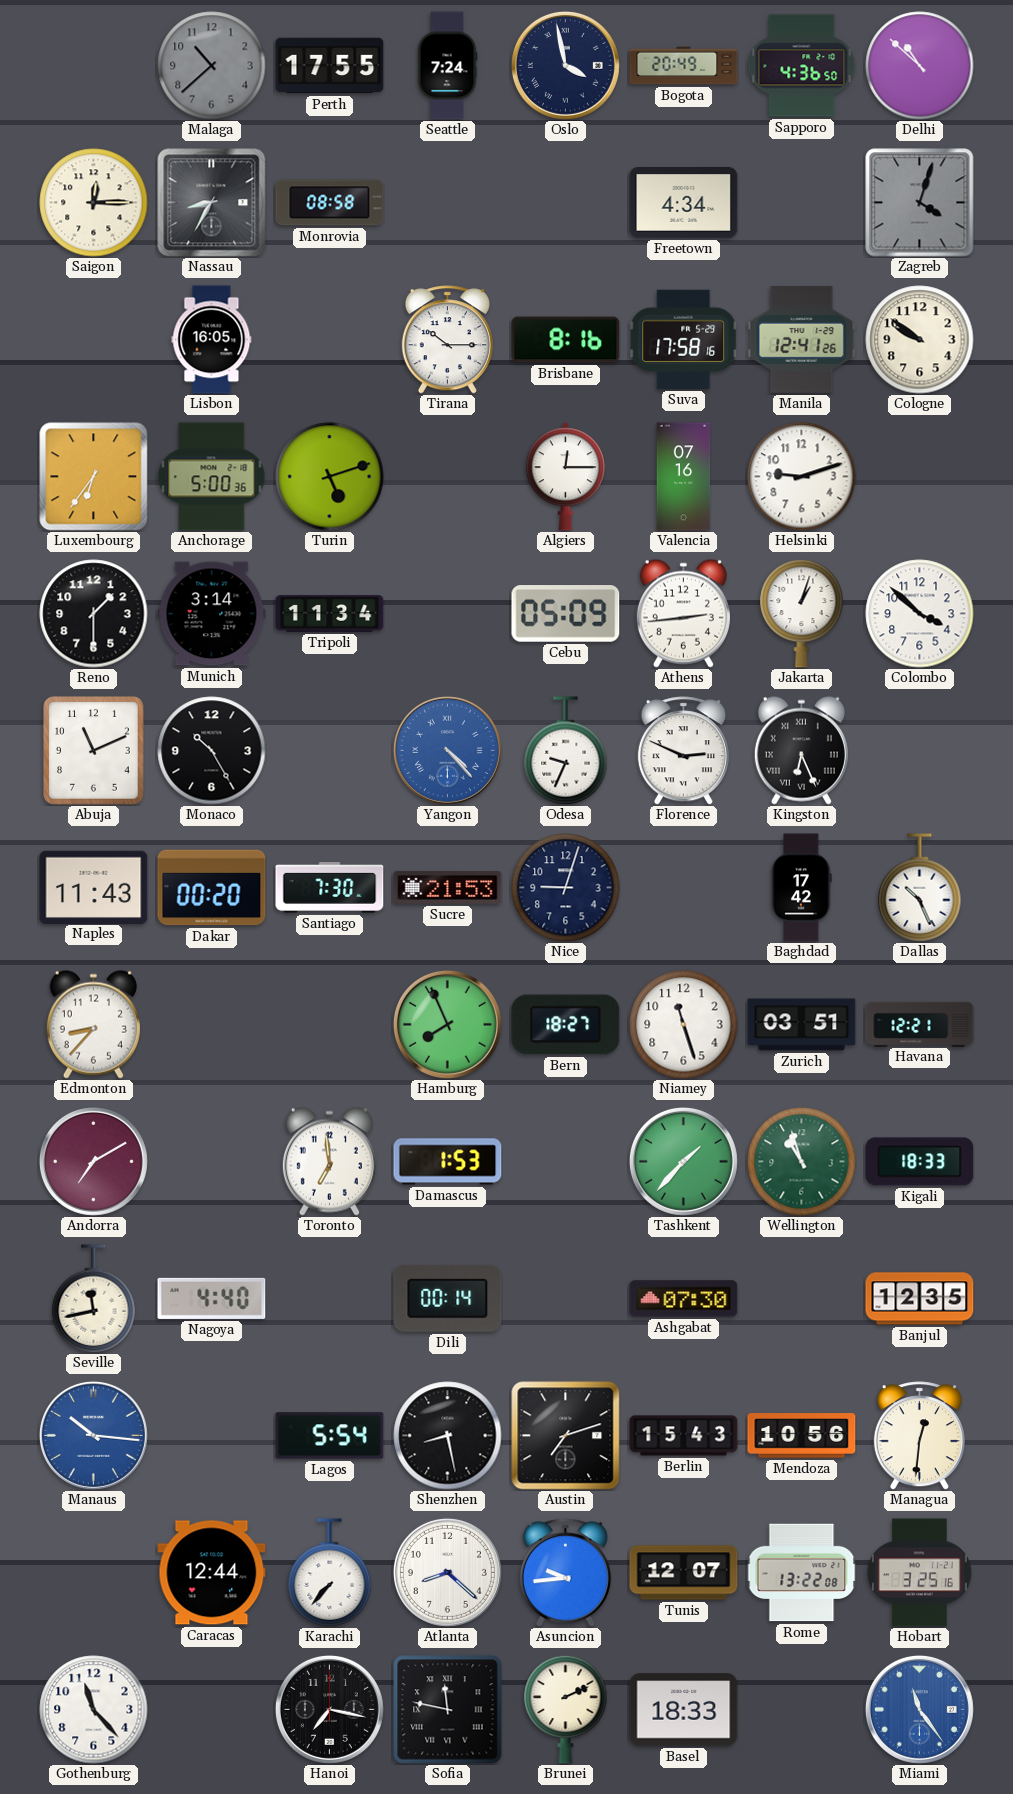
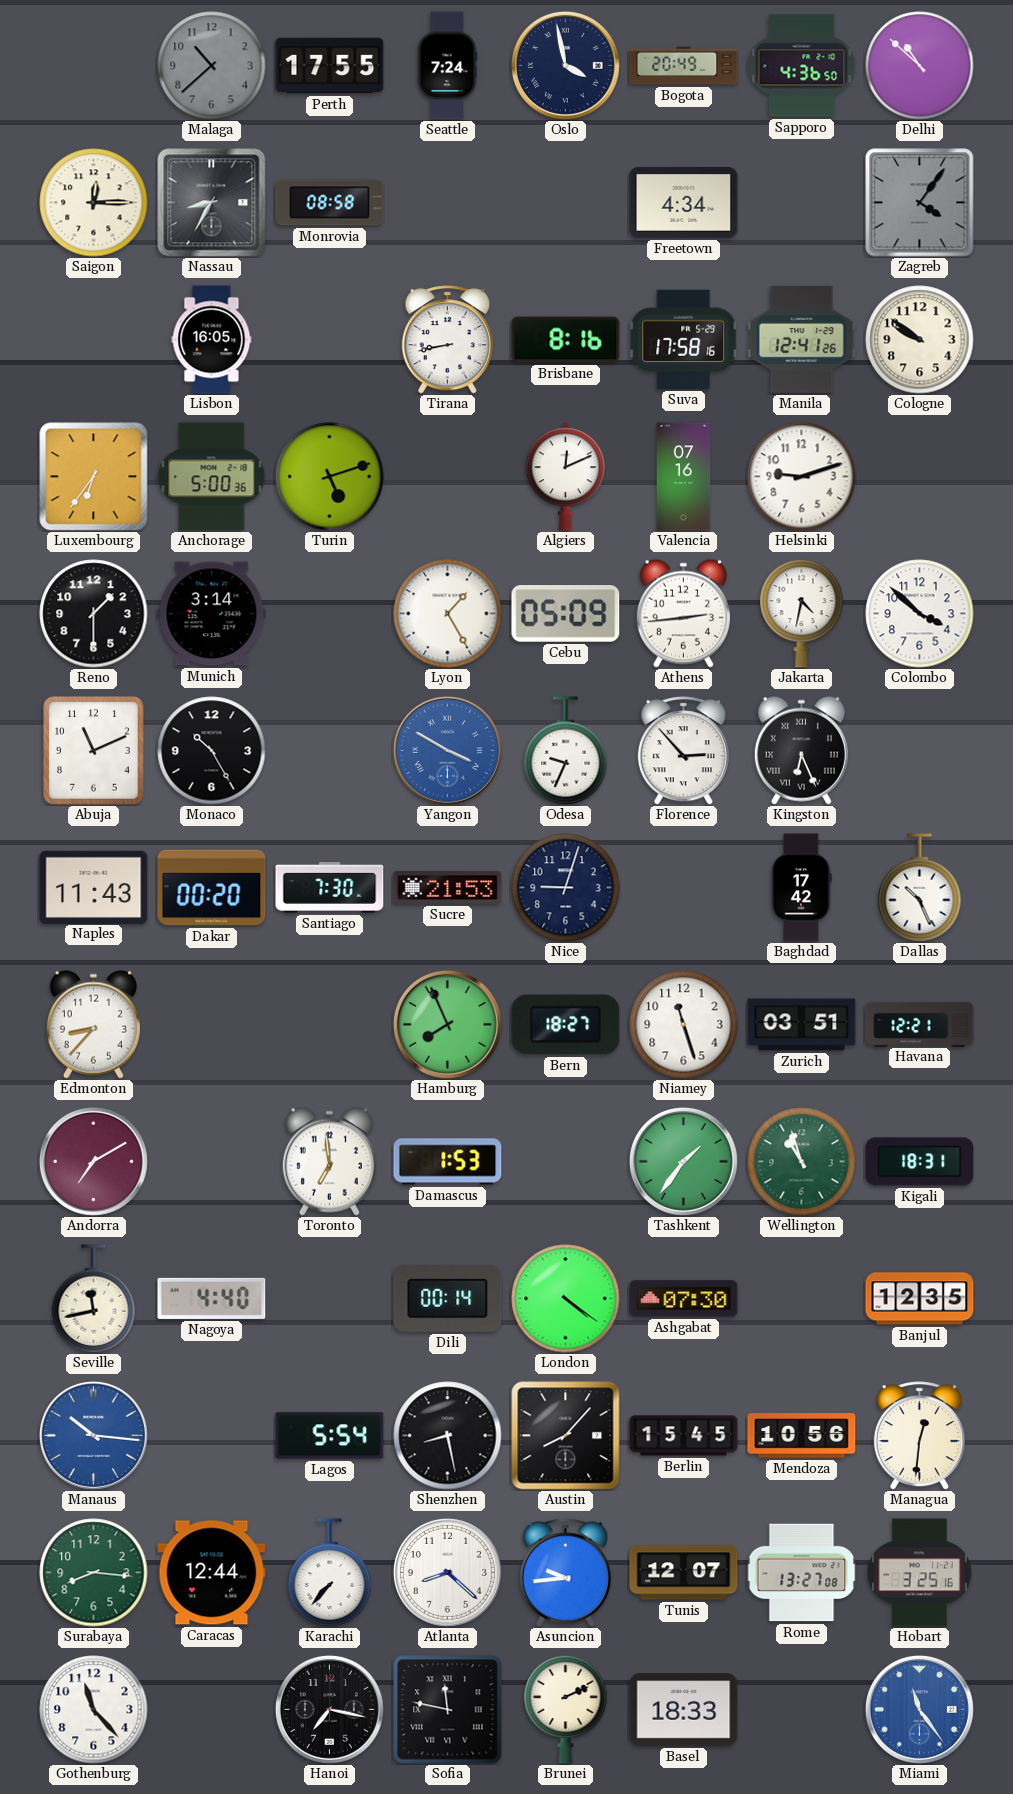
Zagreb: 4:03 -> 4:06 (920, 203)
Tirana: 10:15 -> 8:43 (447, 340)
Algiers: 12:15 -> 12:11 (565, 477)
Tripoli: 11:34 -> none (330, 614)
Lyon: none -> 1:25 (448, 614)
Jakarta: 1:03 -> 4:32 (802, 613)
Yangon: 4:23 -> 3:50 (447, 750)
Florence: 2:49 -> 2:53 (683, 751)
Tashkent: 1:37 -> 1:36 (683, 1161)
Kigali: 18:33 -> 18:31 (920, 1162)
London: none -> 4:21 (566, 1299)
Austin: 7:12 -> 8:07 (566, 1436)
Berlin: 15:43 -> 15:45 (684, 1436)
Surabaya: none -> 8:16 (94, 1573)
Rome: 13:22 -> 13:27 (801, 1573)
